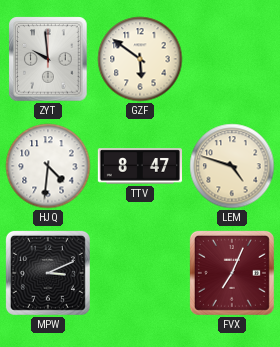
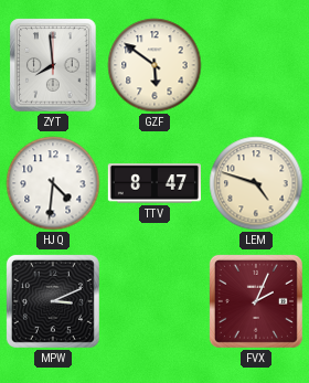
ZYT: 9:59 -> 7:59 (53, 65)
FVX: 7:04 -> 2:04 (256, 301)
